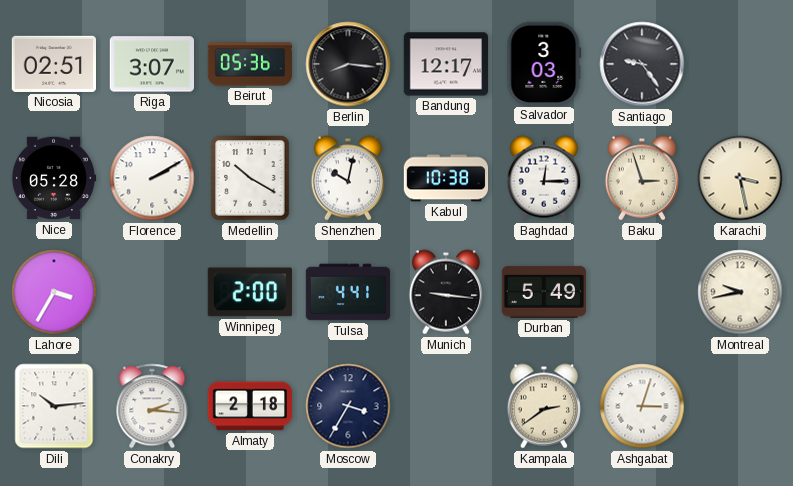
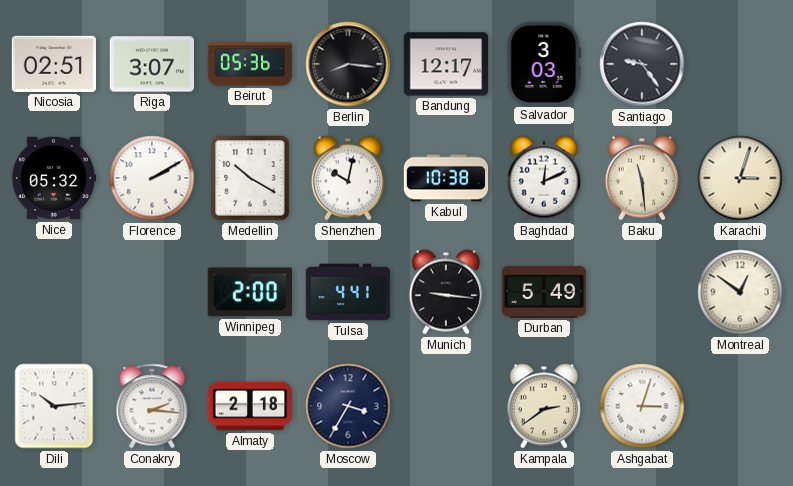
Nice: 05:28 -> 05:32 (54, 178)
Baghdad: 12:15 -> 12:11 (543, 178)
Baku: 2:57 -> 11:29 (641, 178)
Karachi: 3:28 -> 3:03 (740, 178)
Lahore: 3:35 -> none (54, 292)
Montreal: 9:43 -> 12:51 (740, 292)
